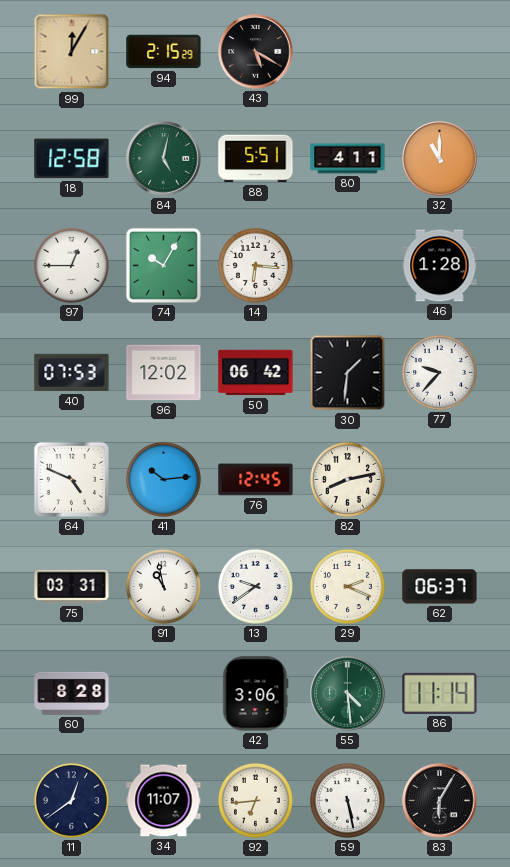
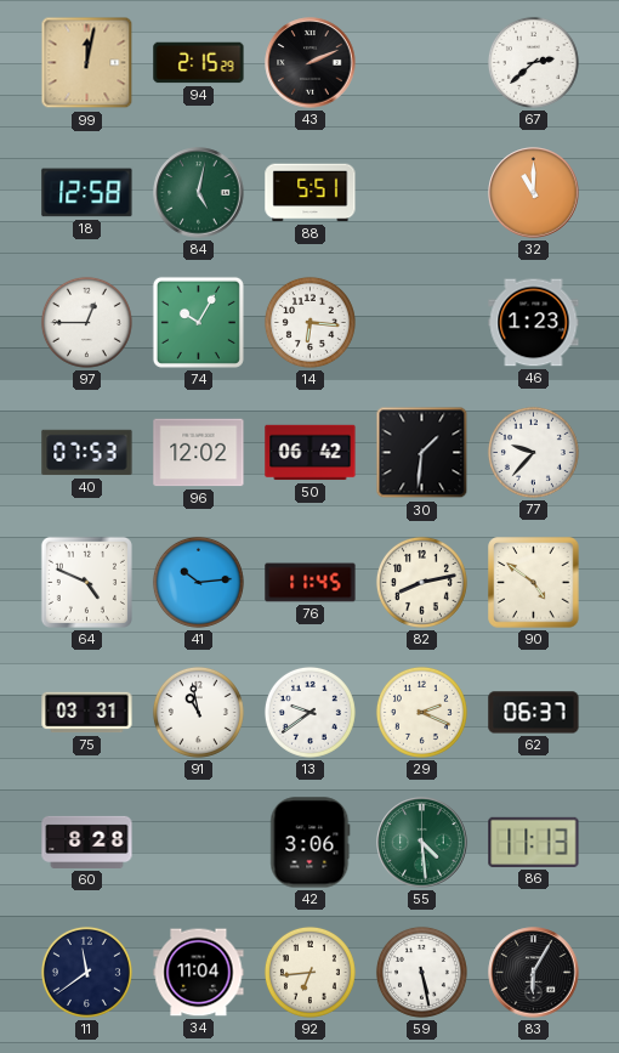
99: 12:05 -> 12:02 (87, 63)
43: 5:20 -> 2:11 (311, 63)
67: none -> 2:38 (533, 62)
80: 4:11 -> none (348, 159)
46: 1:28 -> 1:23 (534, 323)
76: 12:45 -> 11:45 (311, 583)
90: none -> 4:51 (534, 583)
86: 11:14 -> 11:13 (534, 842)
11: 12:39 -> 11:39 (86, 972)
34: 11:07 -> 11:04 (199, 973)
